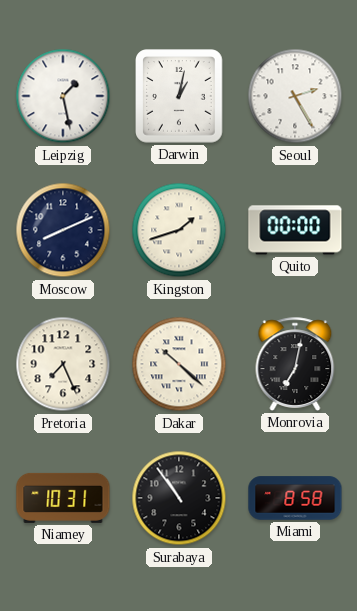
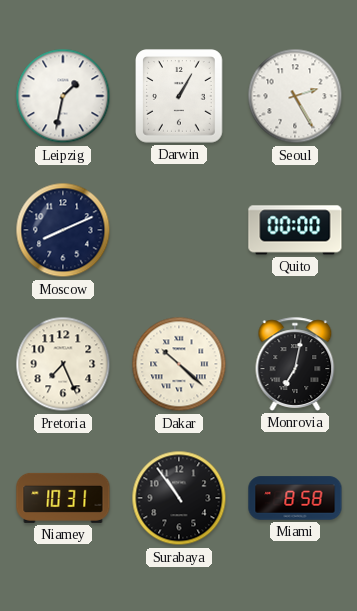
Leipzig: 1:28 -> 1:32 (63, 96)
Darwin: 1:02 -> 1:05 (179, 96)
Kingston: 1:42 -> none (179, 230)
